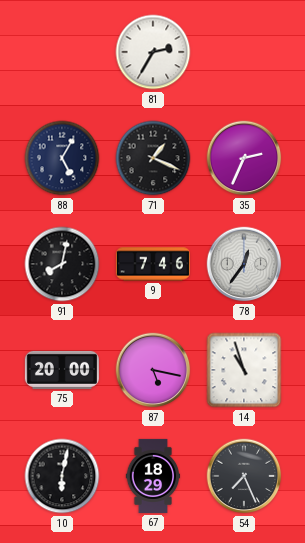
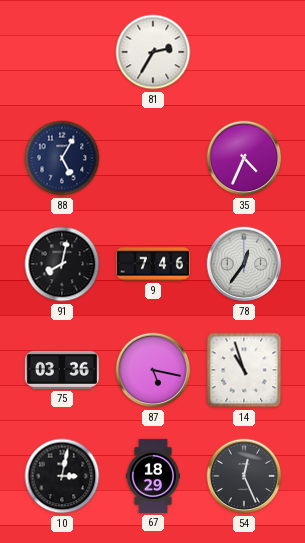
71: 1:19 -> none (153, 158)
35: 2:34 -> 4:34 (244, 158)
75: 20:00 -> 03:36 (62, 370)
10: 6:02 -> 3:02 (62, 476)
54: 7:26 -> 12:26 (244, 476)
